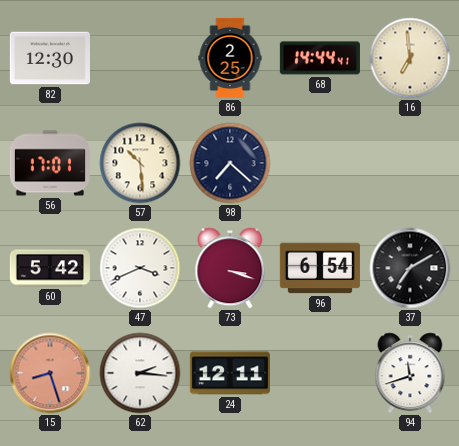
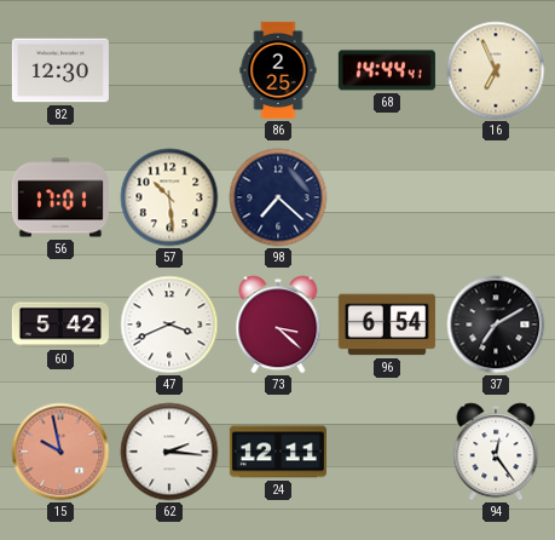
16: 6:59 -> 6:56 (496, 70)
73: 3:18 -> 3:22 (278, 324)
15: 8:27 -> 9:58 (60, 452)
94: 11:42 -> 12:24 (496, 452)
